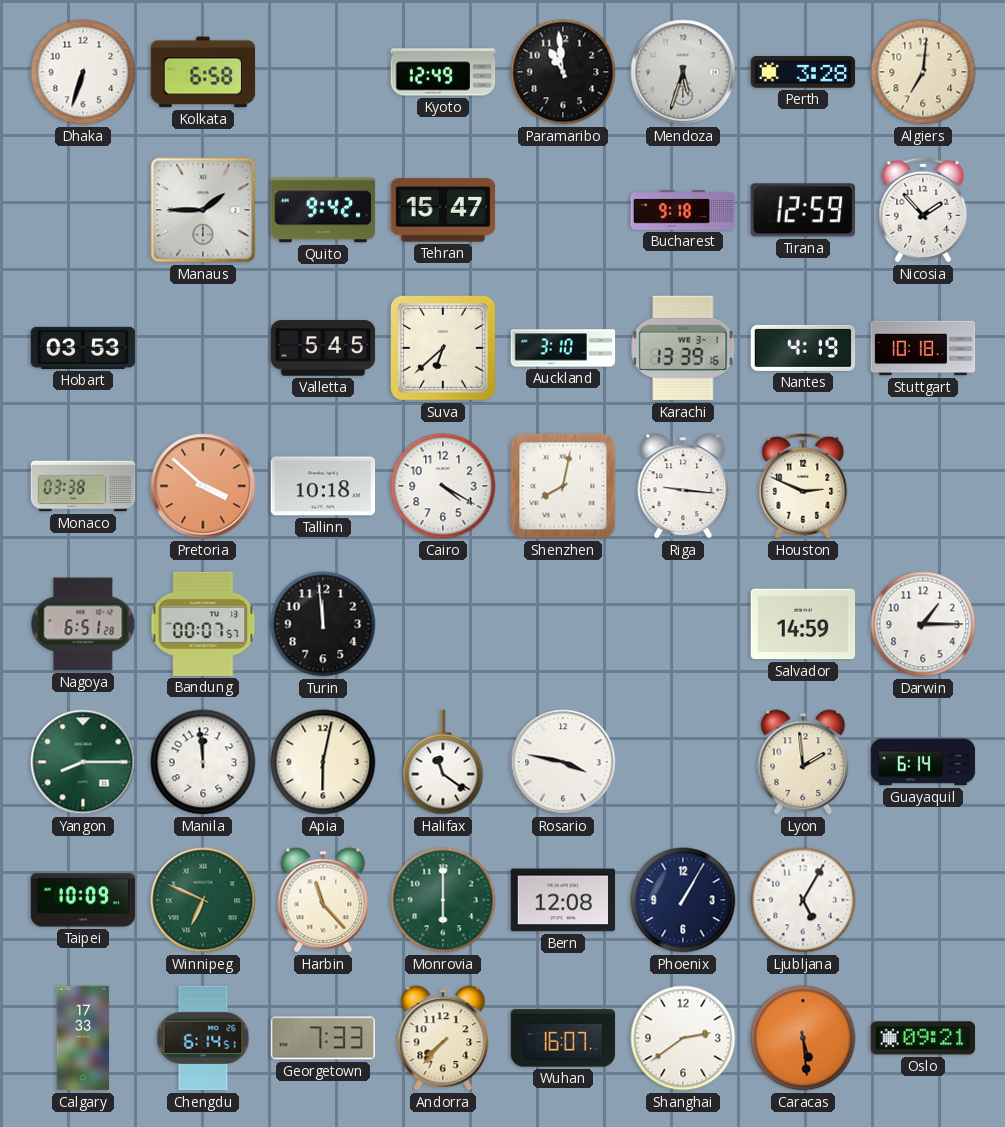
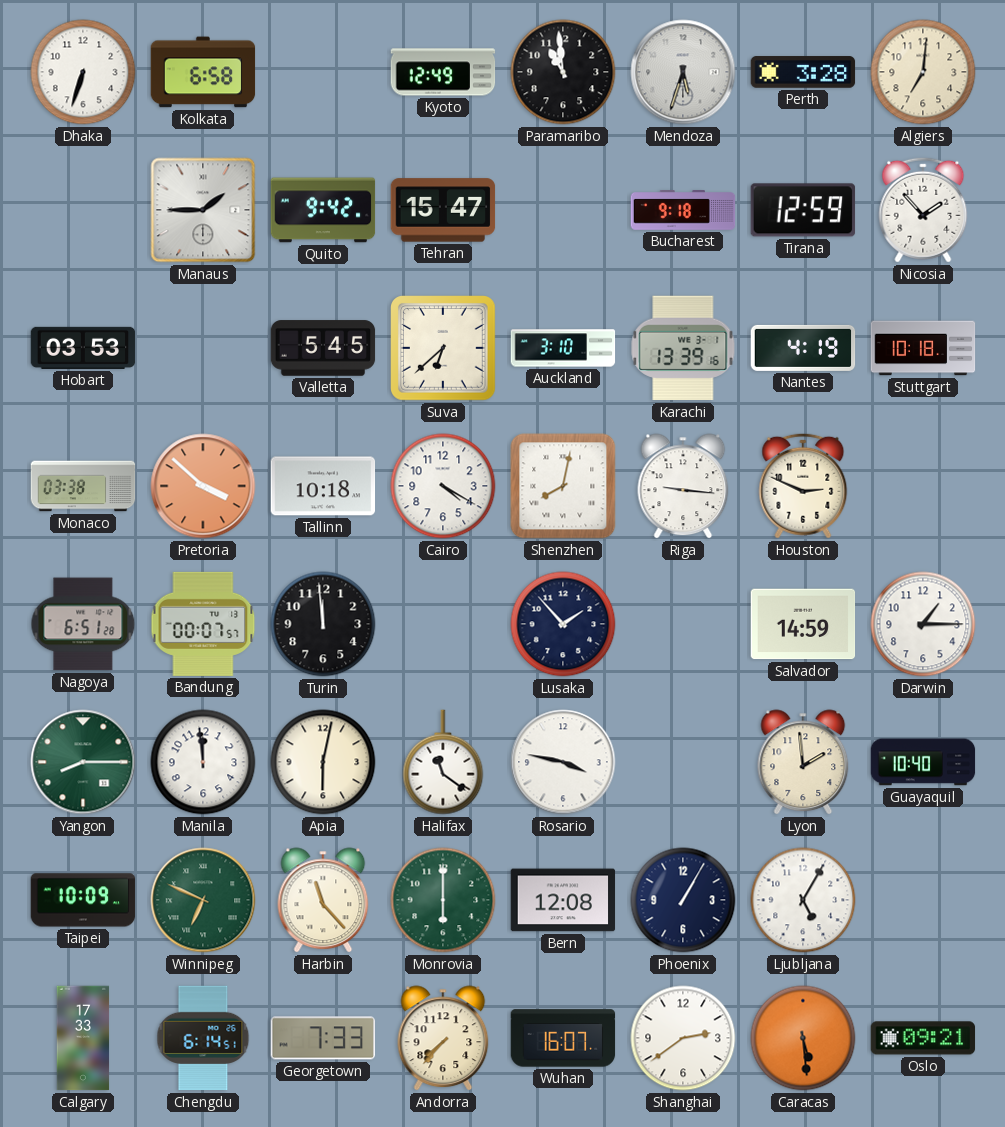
Lusaka: none -> 1:53 (563, 624)
Guayaquil: 6:14 -> 10:40 (923, 762)
